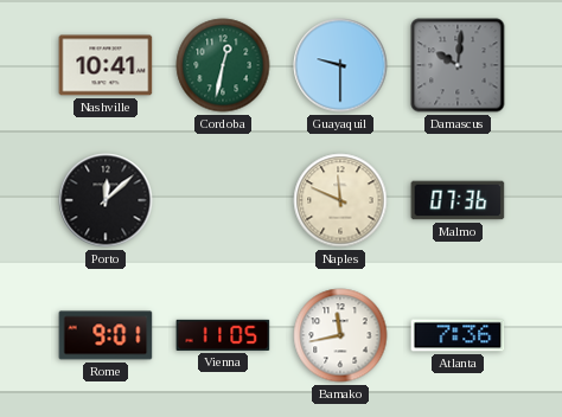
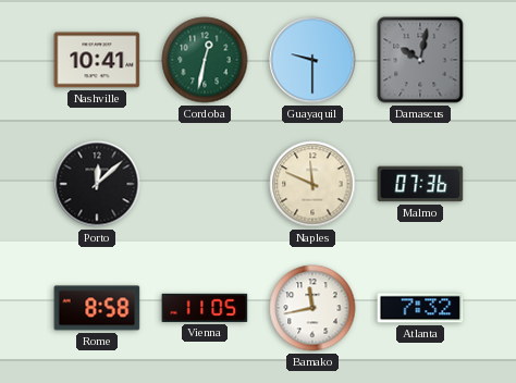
Damascus: 10:01 -> 10:02 (420, 60)
Rome: 9:01 -> 8:58 (97, 308)
Atlanta: 7:36 -> 7:32 (420, 308)
